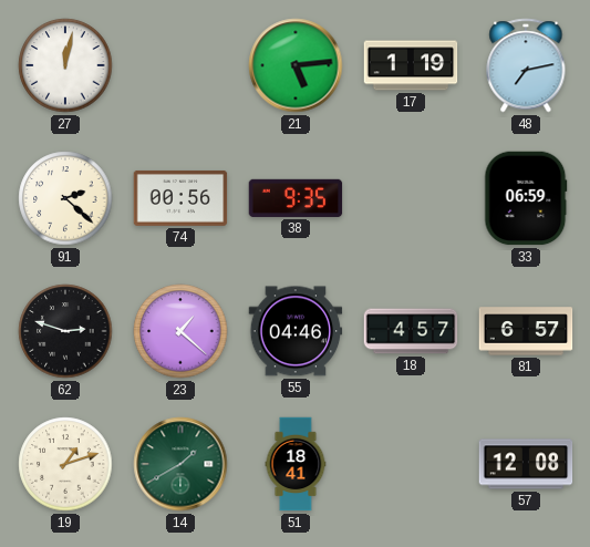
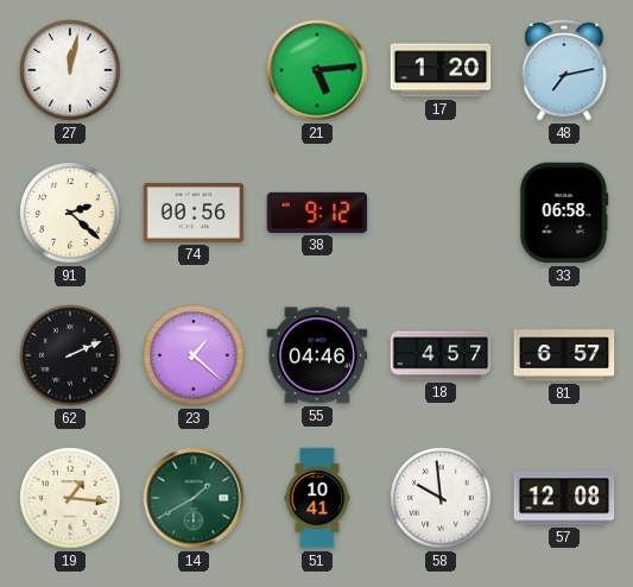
17: 1:19 -> 1:20 (441, 70)
38: 9:35 -> 9:12 (317, 213)
33: 06:59 -> 06:58 (564, 213)
62: 2:48 -> 2:11 (70, 355)
19: 1:12 -> 1:16 (70, 498)
51: 18:41 -> 10:41 (317, 498)
58: none -> 9:59 (441, 498)
